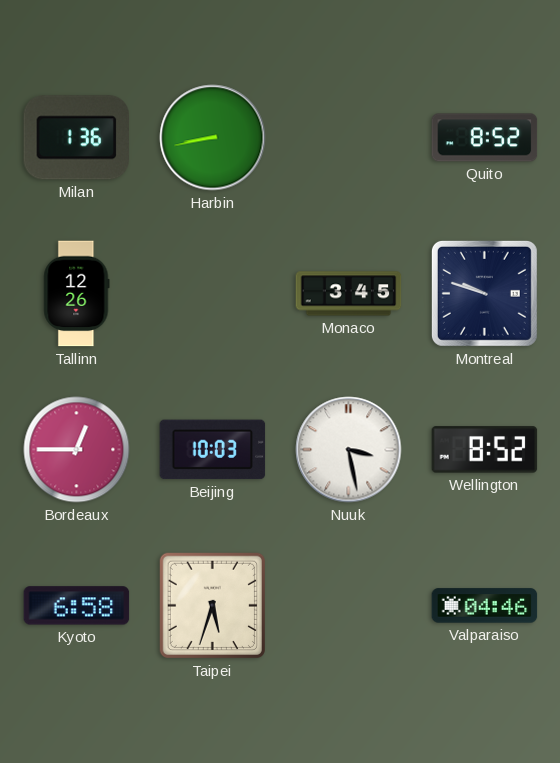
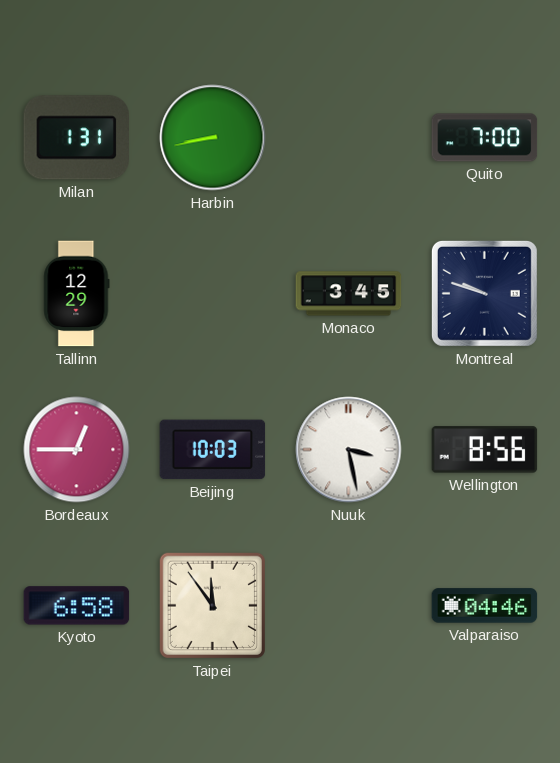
Milan: 1:36 -> 1:31 (76, 138)
Quito: 8:52 -> 7:00 (485, 138)
Tallinn: 12:26 -> 12:29 (77, 294)
Wellington: 8:52 -> 8:56 (485, 450)
Taipei: 5:33 -> 11:54 (212, 605)
